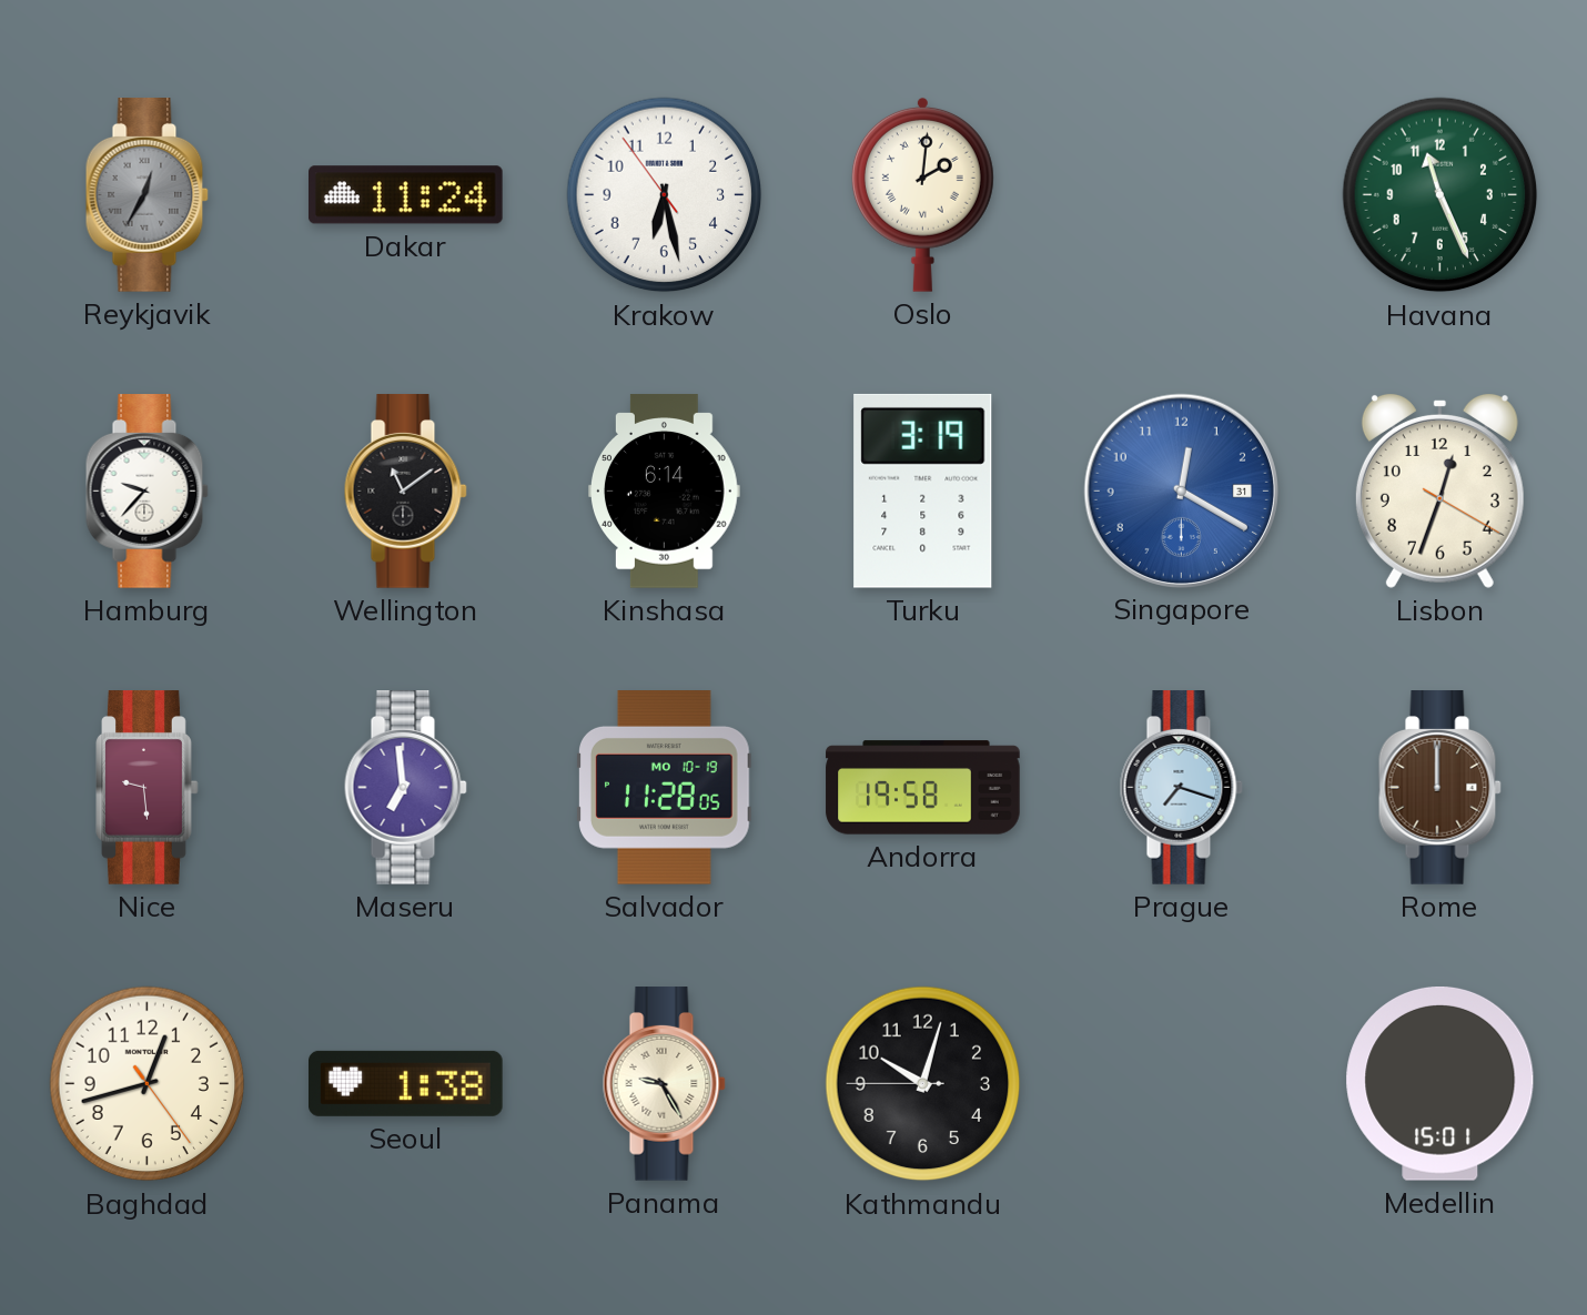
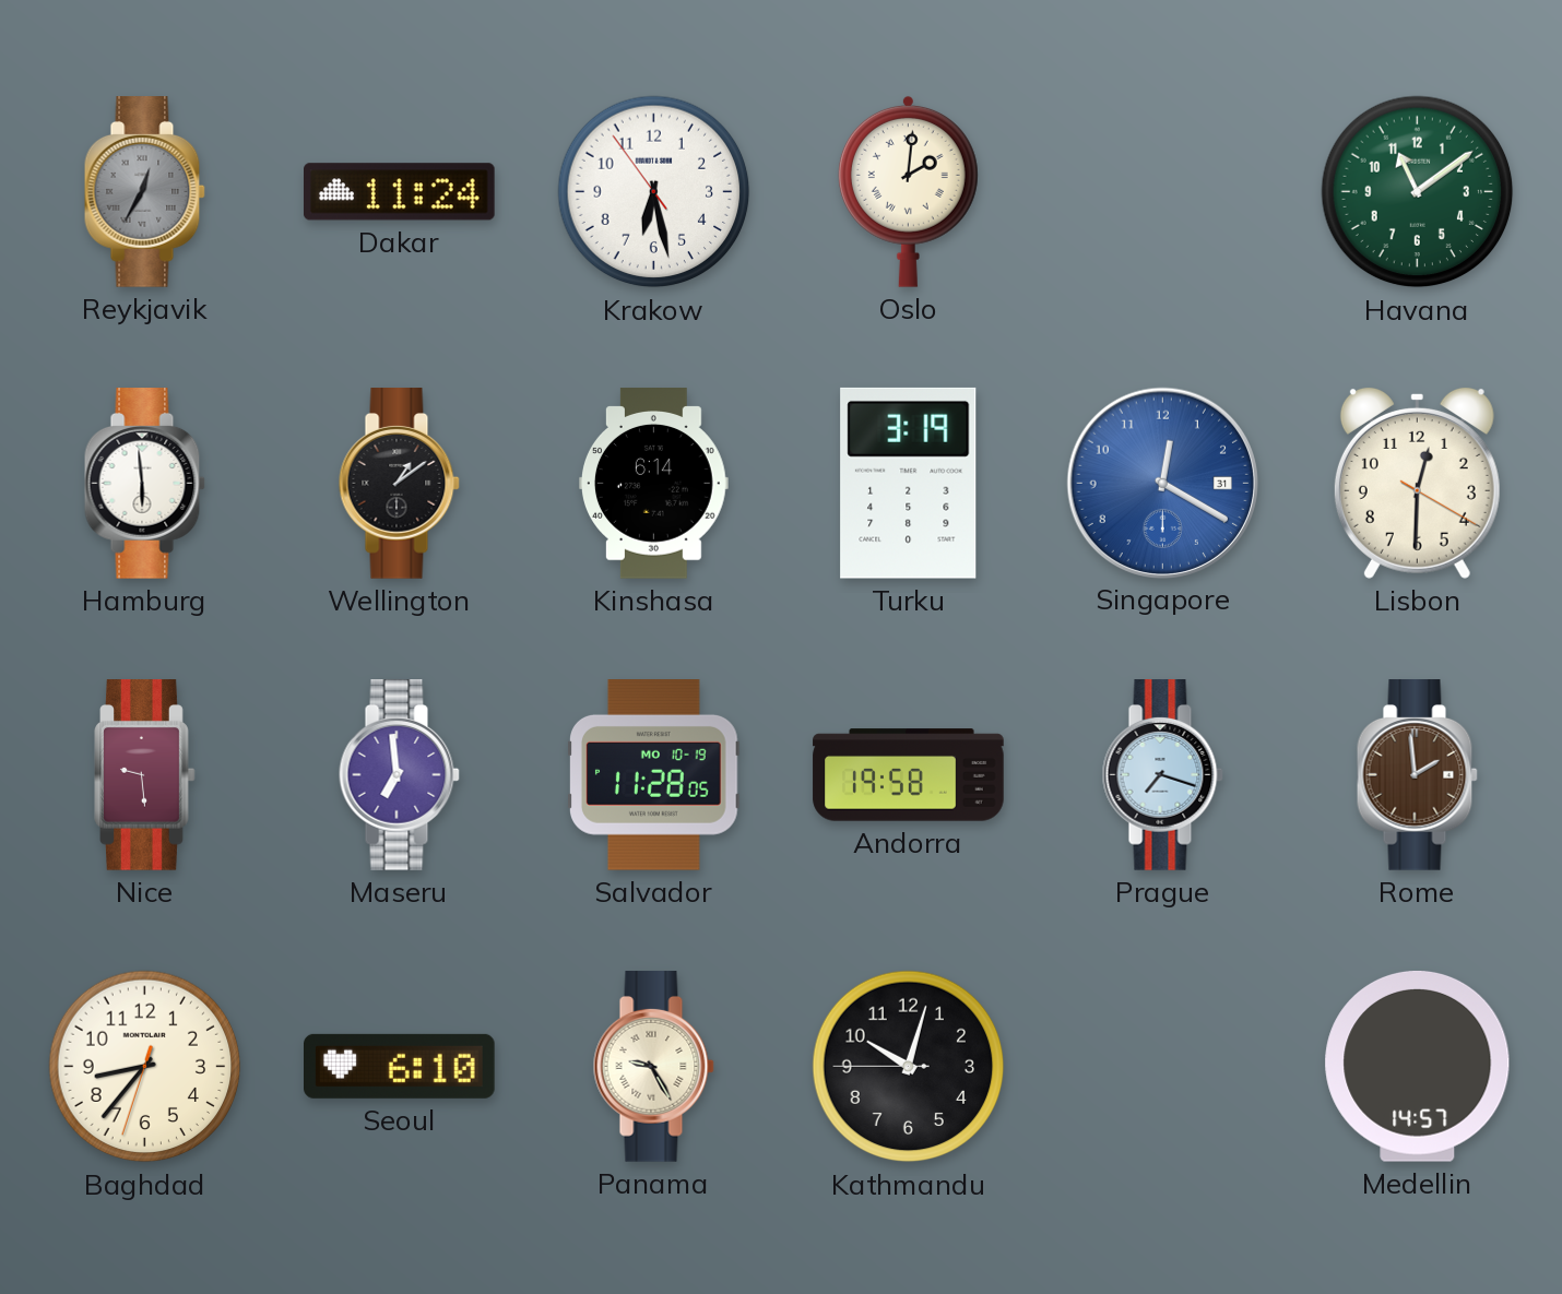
Havana: 11:26 -> 11:09 (1418, 192)
Hamburg: 9:37 -> 5:59 (144, 484)
Wellington: 11:09 -> 1:09 (399, 484)
Lisbon: 12:33 -> 12:30 (1417, 483)
Rome: 12:00 -> 1:59 (1417, 775)
Baghdad: 12:42 -> 8:36 (145, 1067)
Seoul: 1:38 -> 6:10 (400, 1066)
Medellin: 15:01 -> 14:57 (1418, 1066)
